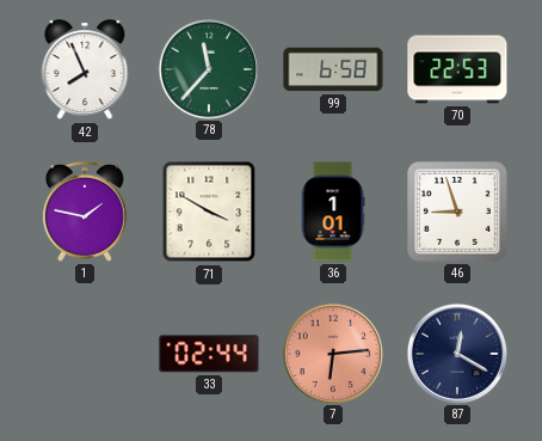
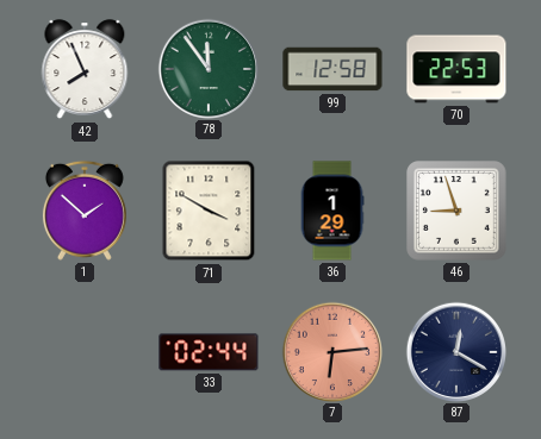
78: 11:37 -> 11:54 (207, 68)
99: 6:58 -> 12:58 (332, 69)
1: 1:47 -> 1:52 (85, 211)
36: 1:01 -> 1:29 (332, 211)
